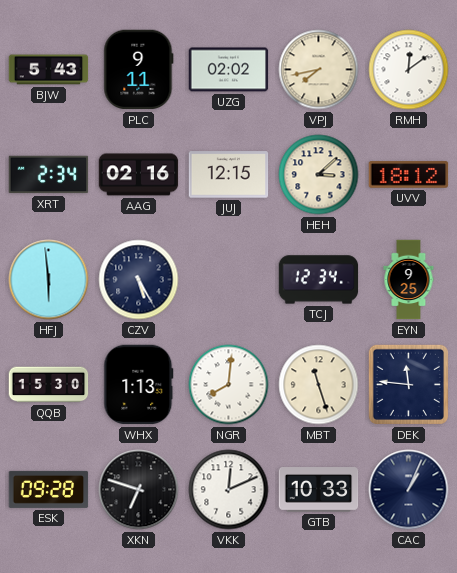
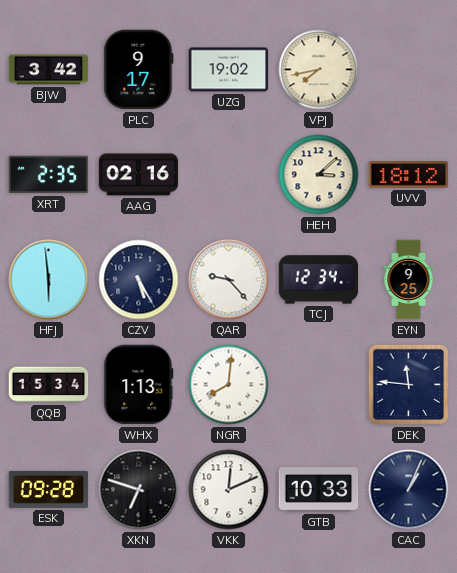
BJW: 5:43 -> 3:42 (49, 70)
PLC: 9:11 -> 9:17 (139, 70)
UZG: 02:02 -> 19:02 (229, 70)
RMH: 12:09 -> none (409, 70)
XRT: 2:34 -> 2:35 (49, 175)
JUJ: 12:15 -> none (229, 175)
QAR: none -> 9:23 (229, 280)
QQB: 15:30 -> 15:34 (49, 385)
MBT: 11:27 -> none (319, 385)
